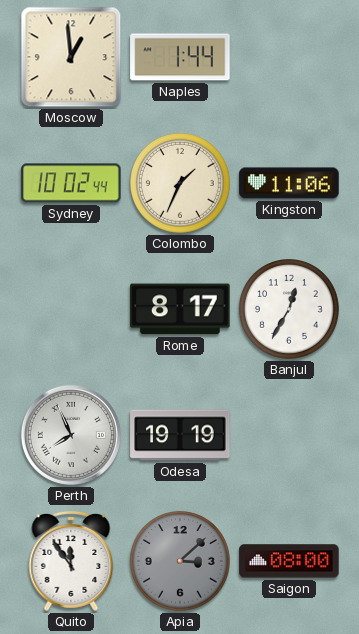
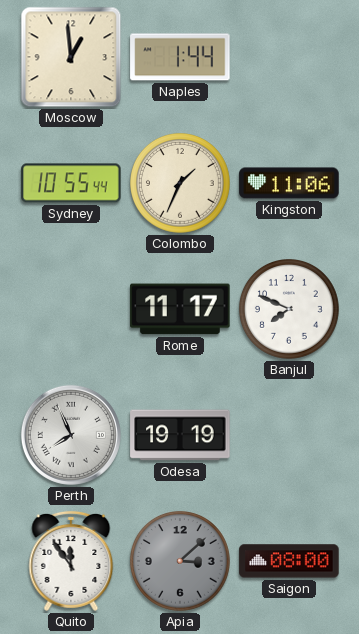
Sydney: 10:02 -> 10:55 (71, 183)
Rome: 8:17 -> 11:17 (180, 309)
Banjul: 12:35 -> 7:49 (290, 310)
